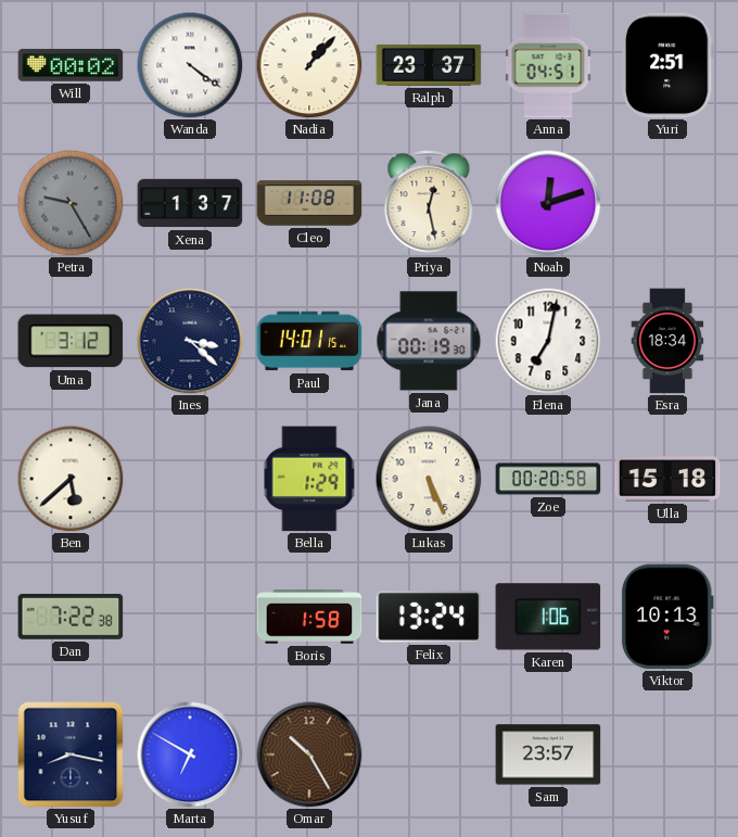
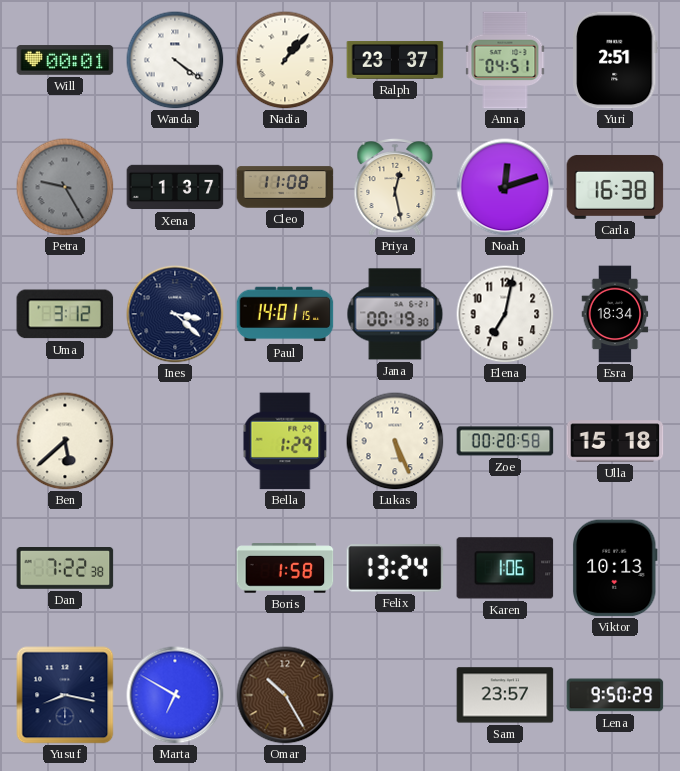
Will: 00:02 -> 00:01 (65, 60)
Carla: none -> 16:38 (615, 187)
Lena: none -> 9:50 (615, 695)
